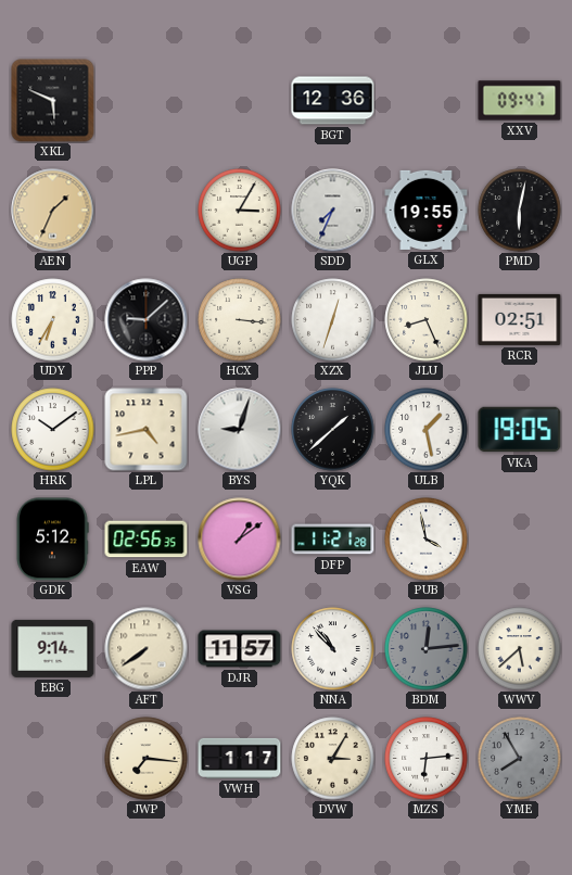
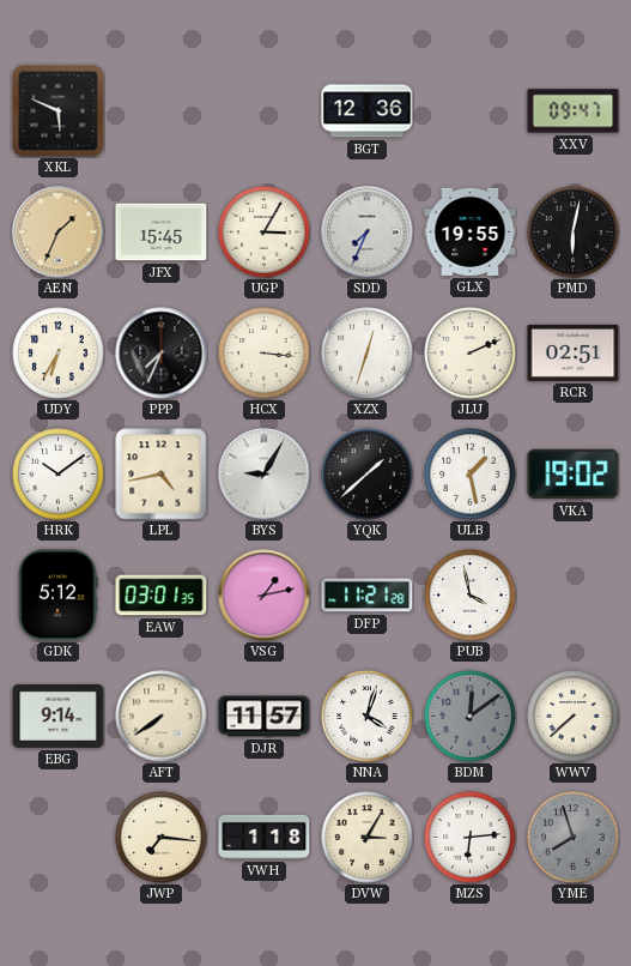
JFX: none -> 15:45 (162, 233)
PPP: 9:08 -> 7:34 (162, 354)
JLU: 8:26 -> 2:11 (471, 354)
BYS: 9:03 -> 9:05 (265, 475)
VKA: 19:05 -> 19:02 (574, 475)
EAW: 02:56 -> 03:01 (162, 596)
VSG: 1:09 -> 1:13 (265, 596)
NNA: 10:53 -> 4:03 (368, 717)
BDM: 12:14 -> 12:09 (471, 717)
WWV: 5:38 -> 7:38 (574, 717)
VWH: 1:17 -> 1:18 (265, 837)
YME: 7:55 -> 7:57 (574, 838)
